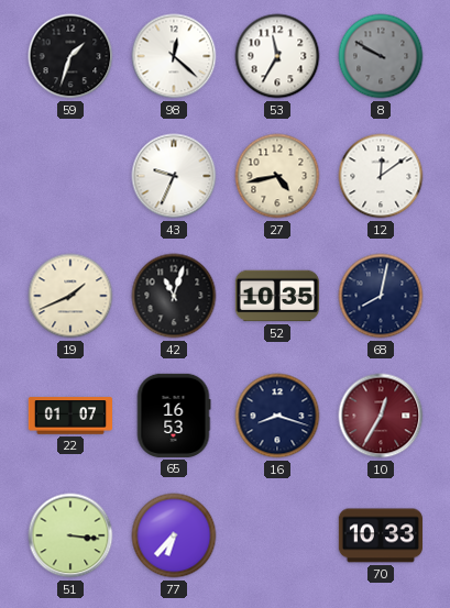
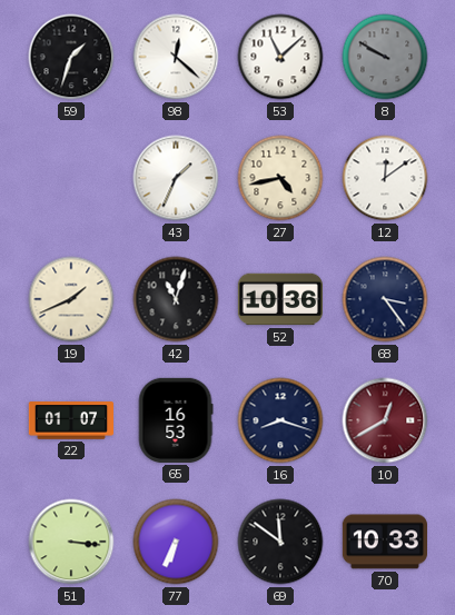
53: 11:35 -> 11:08 (280, 57)
43: 9:34 -> 1:34 (176, 178)
52: 10:35 -> 10:36 (279, 299)
68: 8:02 -> 3:24 (385, 299)
10: 12:35 -> 12:40 (385, 420)
77: 6:37 -> 6:34 (176, 542)
69: none -> 11:51 (280, 542)
